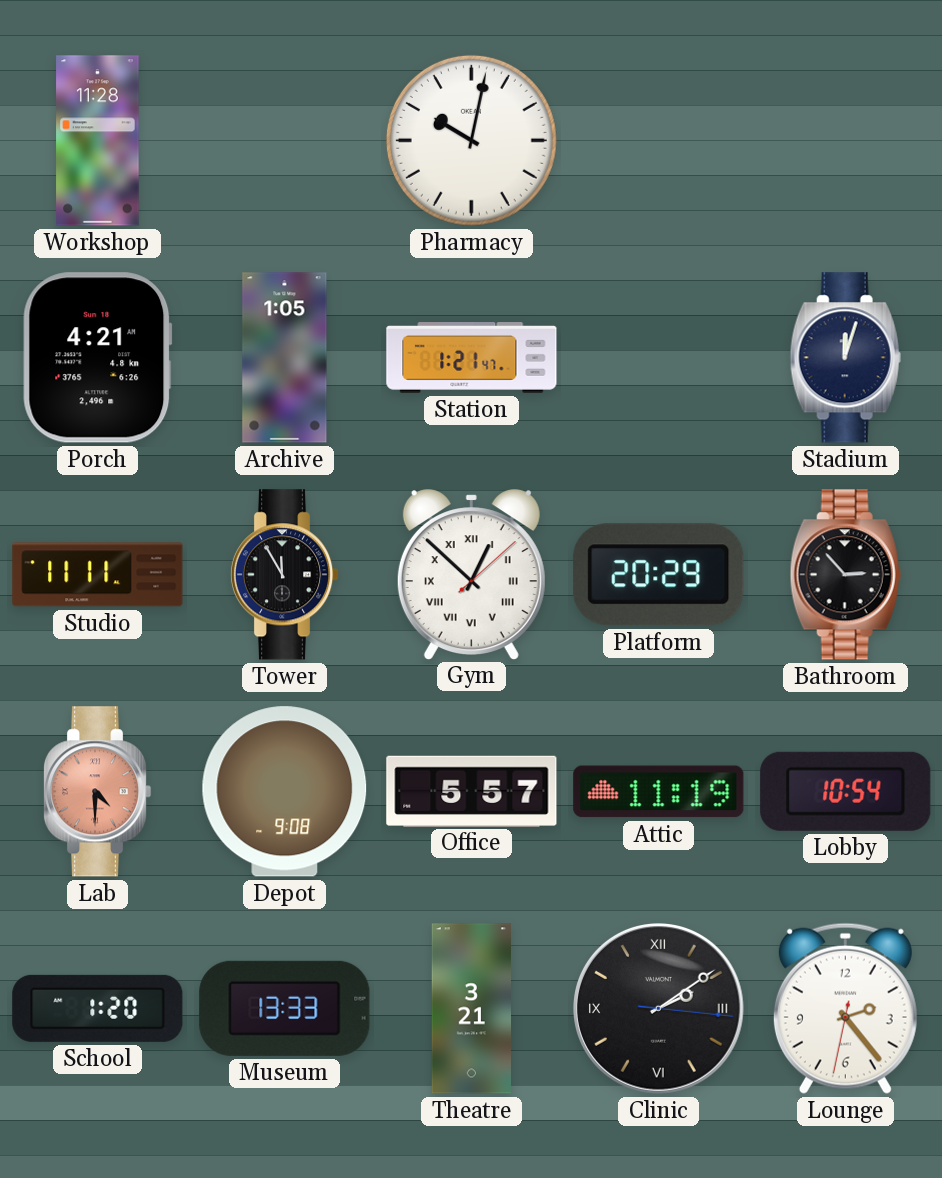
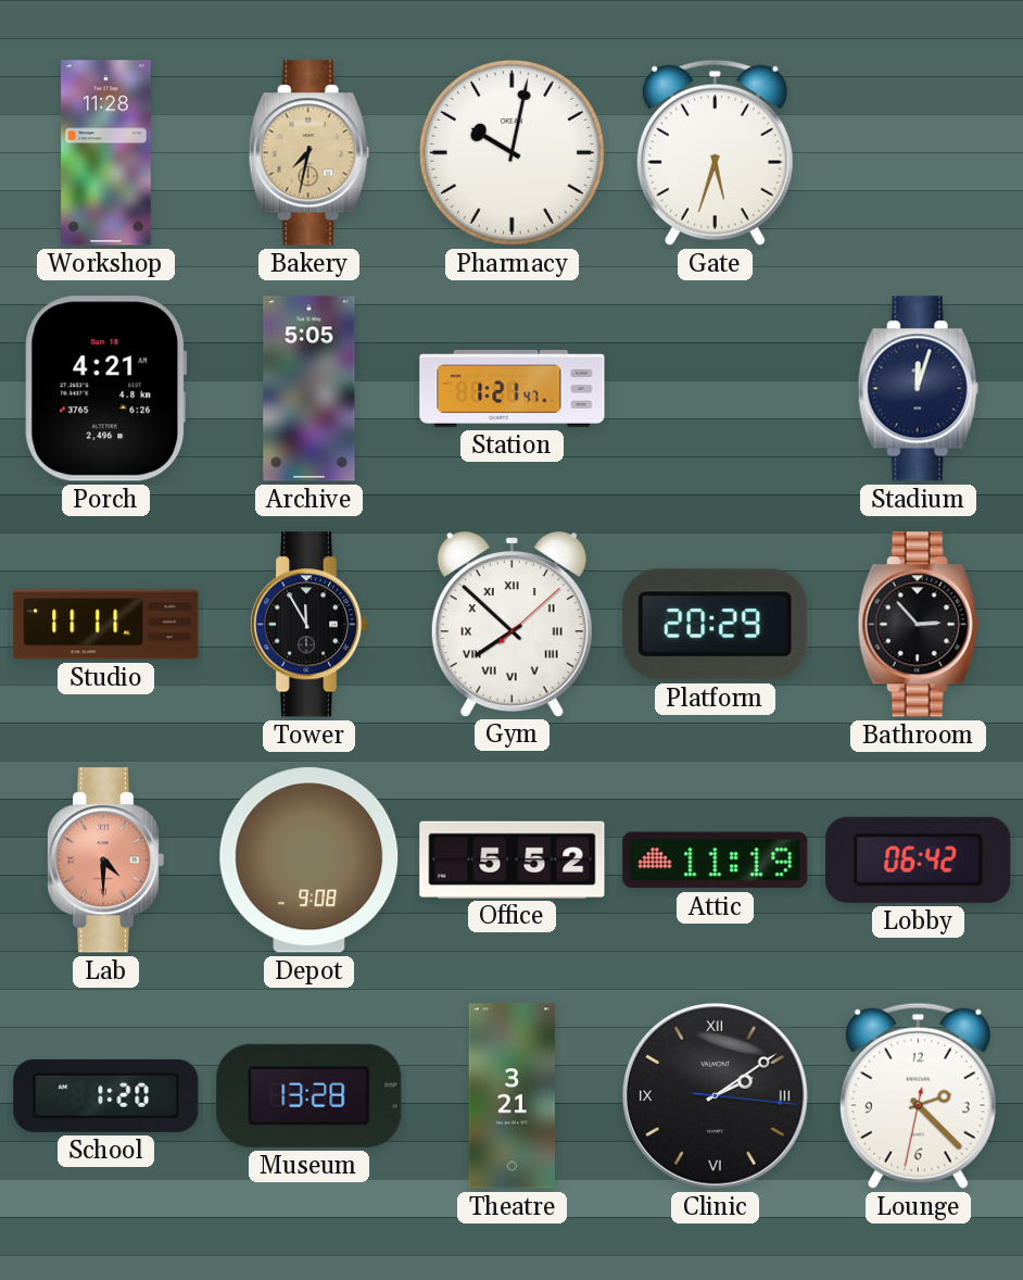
Bakery: none -> 7:32 (308, 153)
Gate: none -> 5:33 (715, 152)
Archive: 1:05 -> 5:05 (310, 389)
Gym: 12:52 -> 7:52 (512, 624)
Office: 5:57 -> 5:52 (513, 859)
Lobby: 10:54 -> 06:42 (919, 859)
Museum: 13:33 -> 13:28 (310, 1095)
Lounge: 2:23 -> 2:22 (918, 1095)
